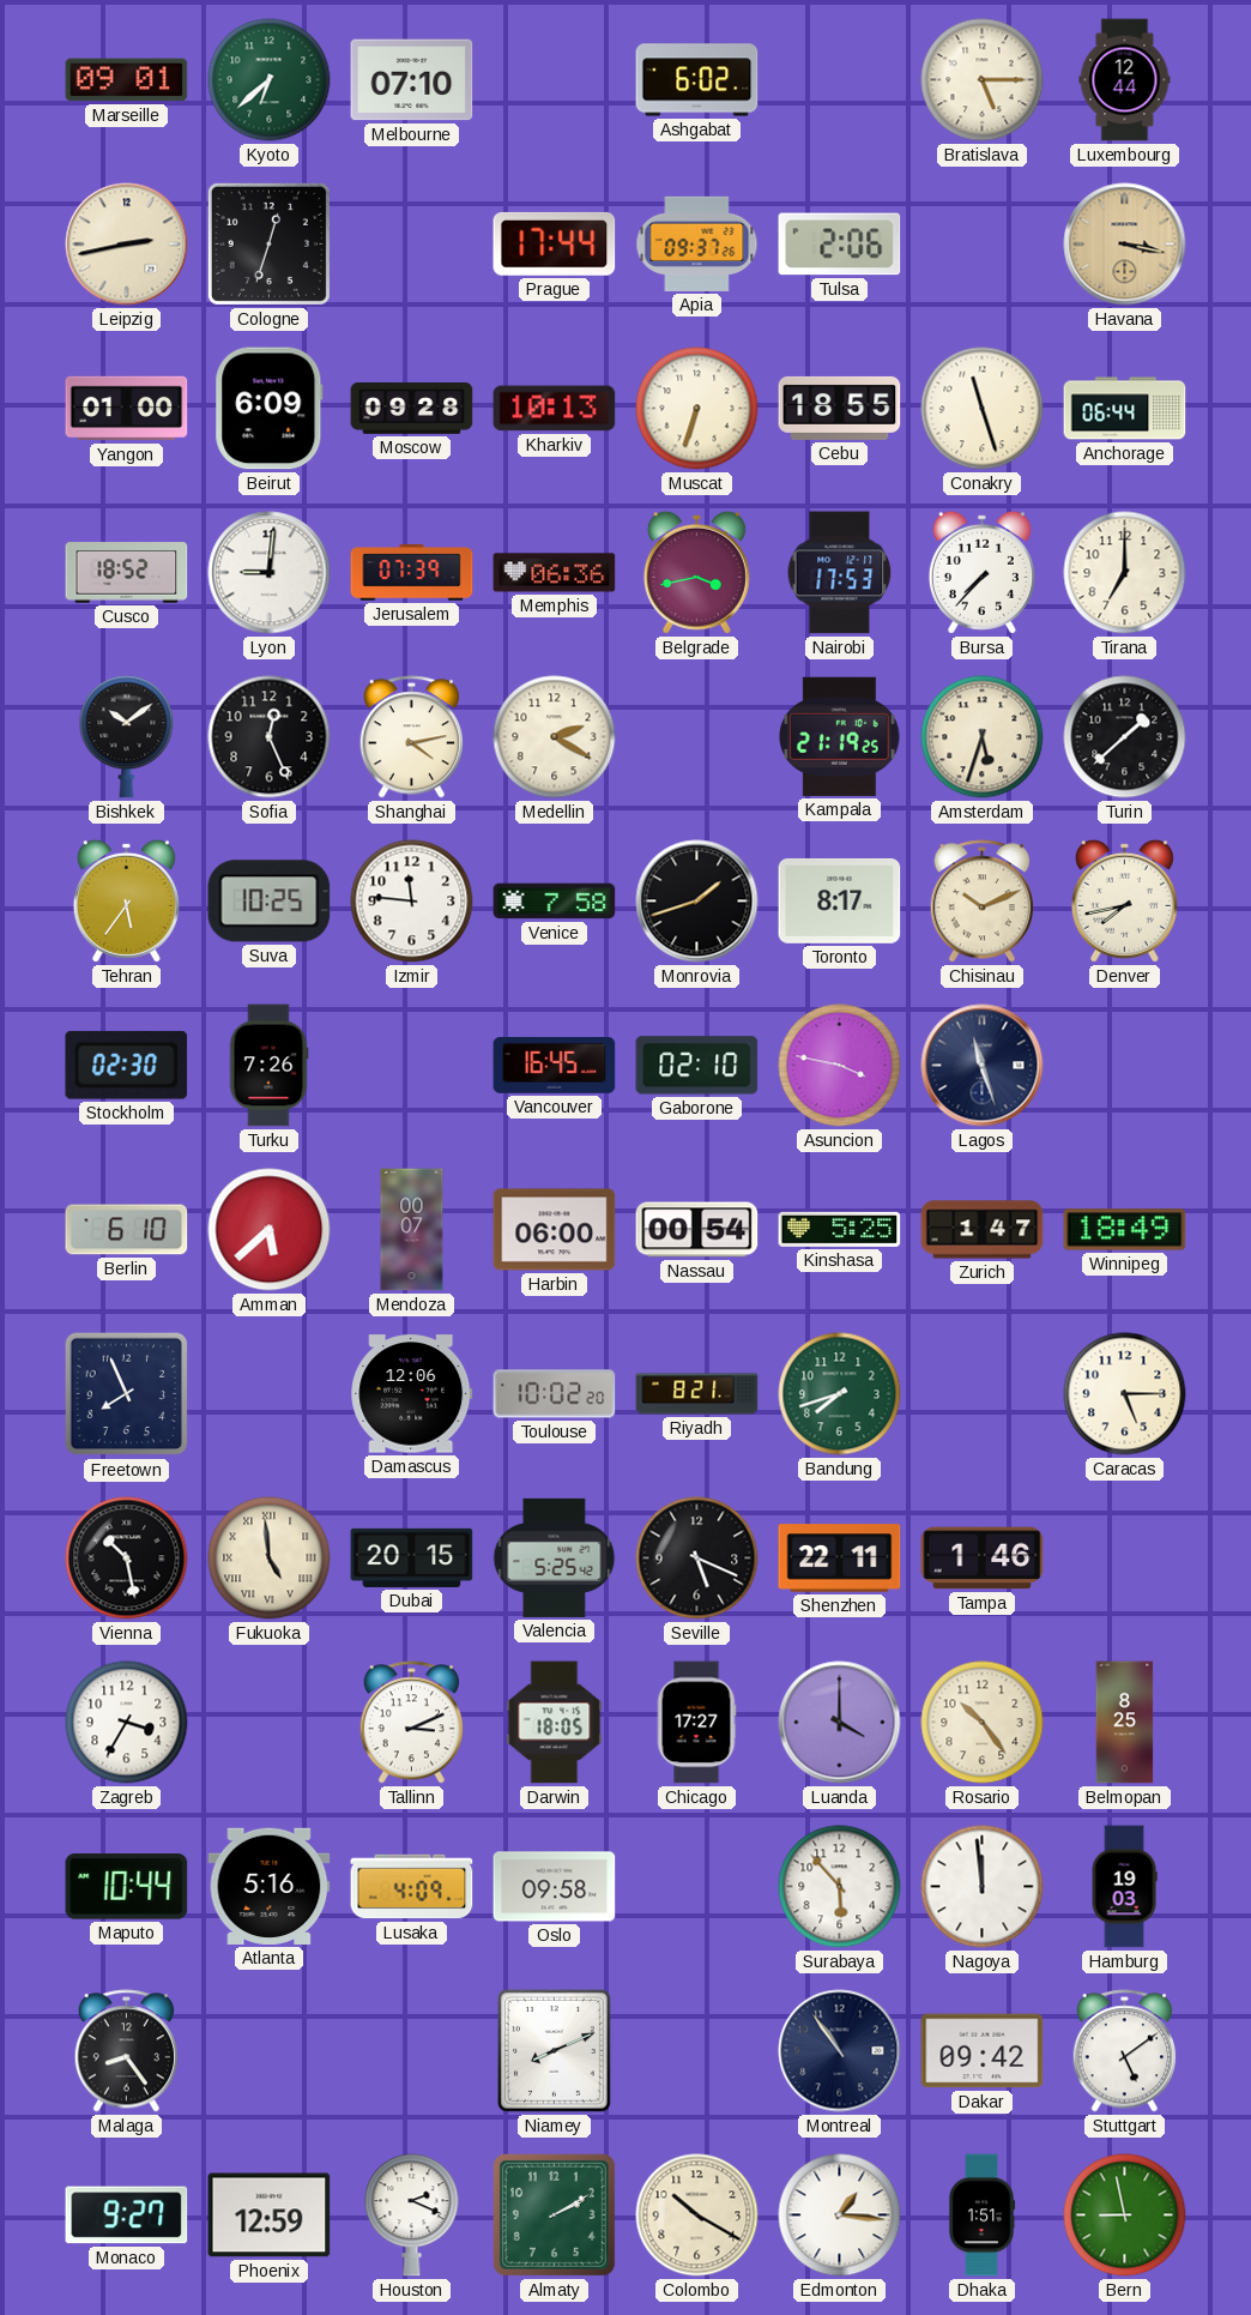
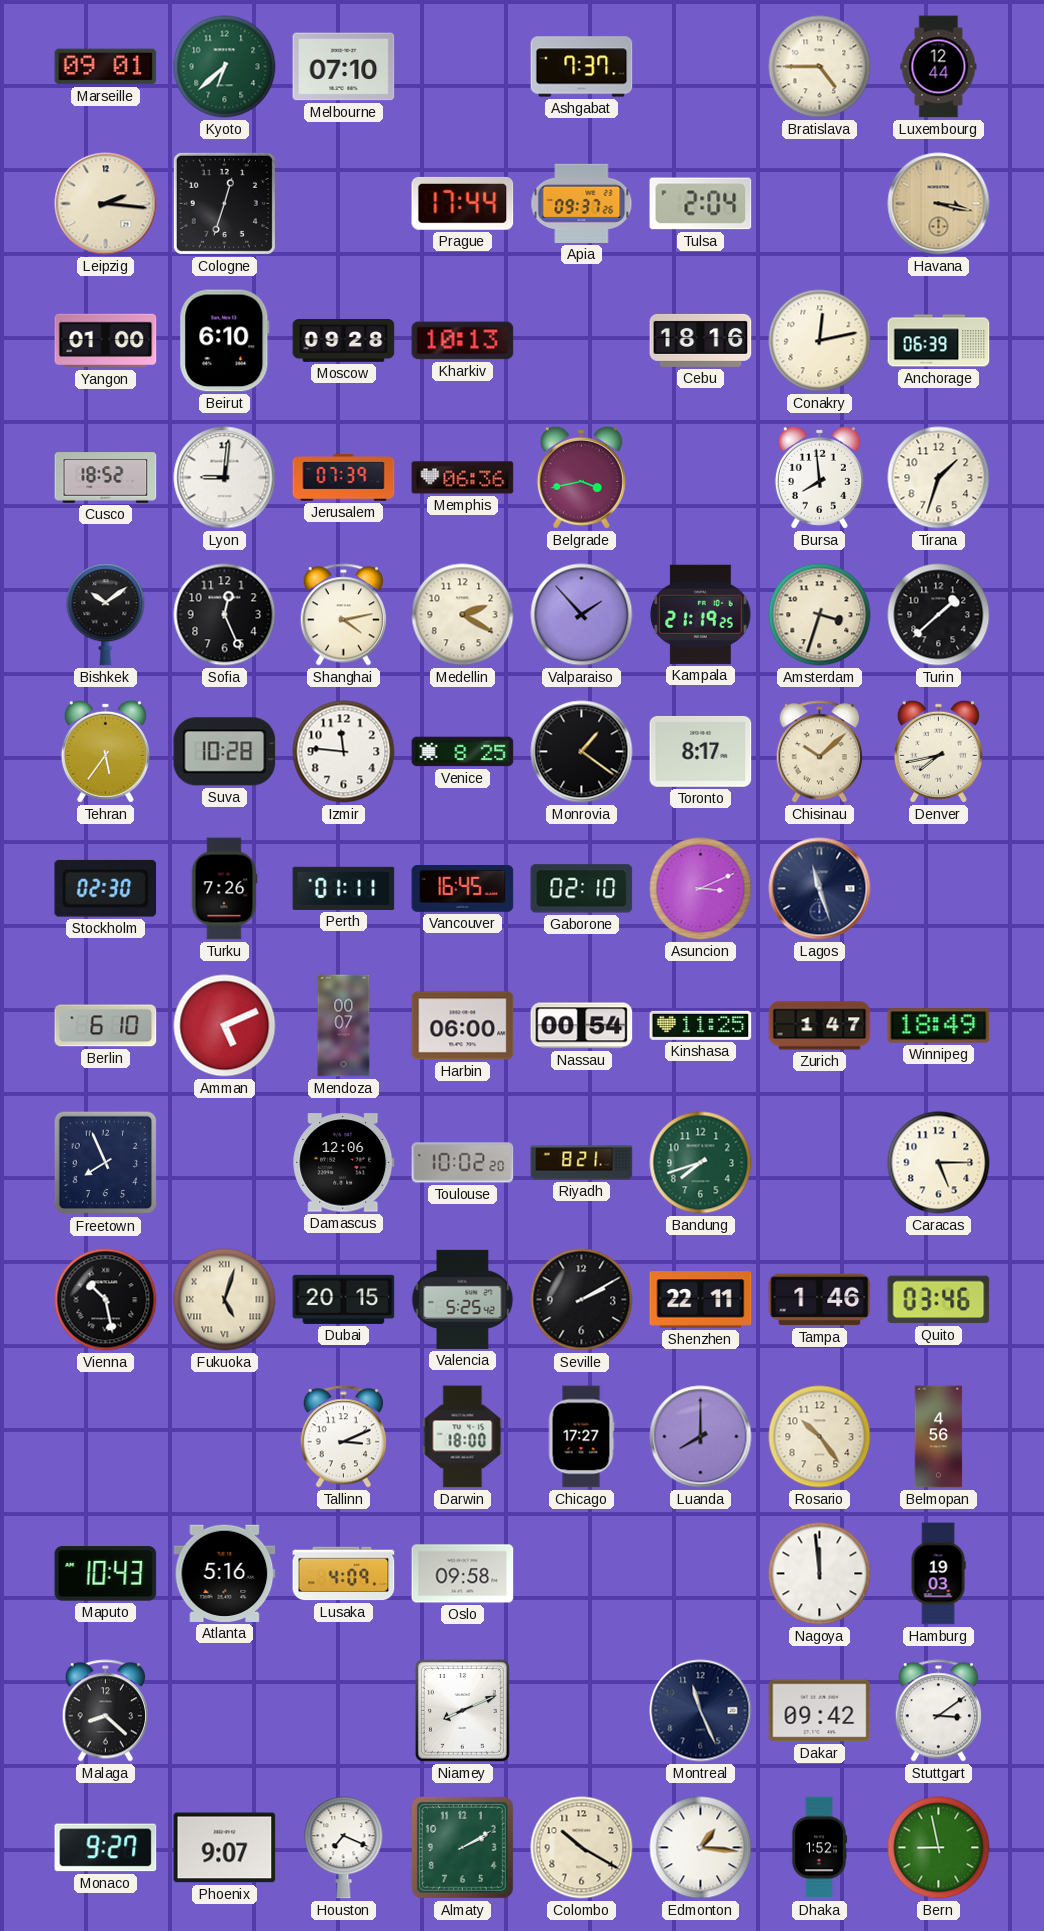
Ashgabat: 6:02 -> 7:37 (582, 67)
Bratislava: 5:15 -> 4:45 (820, 67)
Leipzig: 2:43 -> 2:16 (106, 204)
Tulsa: 2:06 -> 2:04 (701, 204)
Beirut: 6:09 -> 6:10 (225, 341)
Muscat: 6:33 -> none (697, 409)
Cebu: 18:55 -> 18:16 (701, 340)
Conakry: 11:27 -> 12:13 (820, 341)
Anchorage: 06:44 -> 06:39 (939, 341)
Nairobi: 17:53 -> none (840, 573)
Bursa: 7:37 -> 7:59 (819, 477)
Tirana: 7:00 -> 1:33 (939, 478)
Valparaiso: none -> 1:53 (582, 615)
Amsterdam: 5:33 -> 3:33 (820, 615)
Suva: 10:25 -> 10:28 (225, 752)
Venice: 7:58 -> 8:25 (463, 752)
Monrovia: 1:42 -> 1:21 (582, 752)
Chisinau: 10:11 -> 10:08 (819, 752)
Perth: none -> 01:11 (344, 888)
Asuncion: 3:47 -> 3:11 (701, 889)
Amman: 5:38 -> 5:11 (225, 1026)
Kinshasa: 5:25 -> 11:25 (701, 1025)
Fukuoka: 4:59 -> 5:03 (225, 1300)
Seville: 5:19 -> 2:10 (582, 1300)
Quito: none -> 03:46 (939, 1300)
Zagreb: 3:35 -> none (127, 1723)
Darwin: 18:05 -> 18:00 (463, 1437)
Luanda: 4:00 -> 8:00 (701, 1437)
Belmopan: 8:25 -> 4:56 (939, 1437)
Maputo: 10:44 -> 10:43 (106, 1574)
Surabaya: 5:53 -> none (840, 1887)
Malaga: 8:24 -> 8:22 (105, 1711)
Montreal: 10:54 -> 11:26 (701, 1711)
Stuttgart: 5:09 -> 3:09 (938, 1711)
Phoenix: 12:59 -> 9:07 (225, 1848)
Houston: 2:19 -> 7:19 (344, 1848)
Dhaka: 1:51 -> 1:52 (819, 1848)
